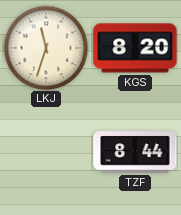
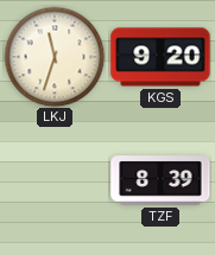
KGS: 8:20 -> 9:20 (160, 57)
TZF: 8:44 -> 8:39 (160, 180)
